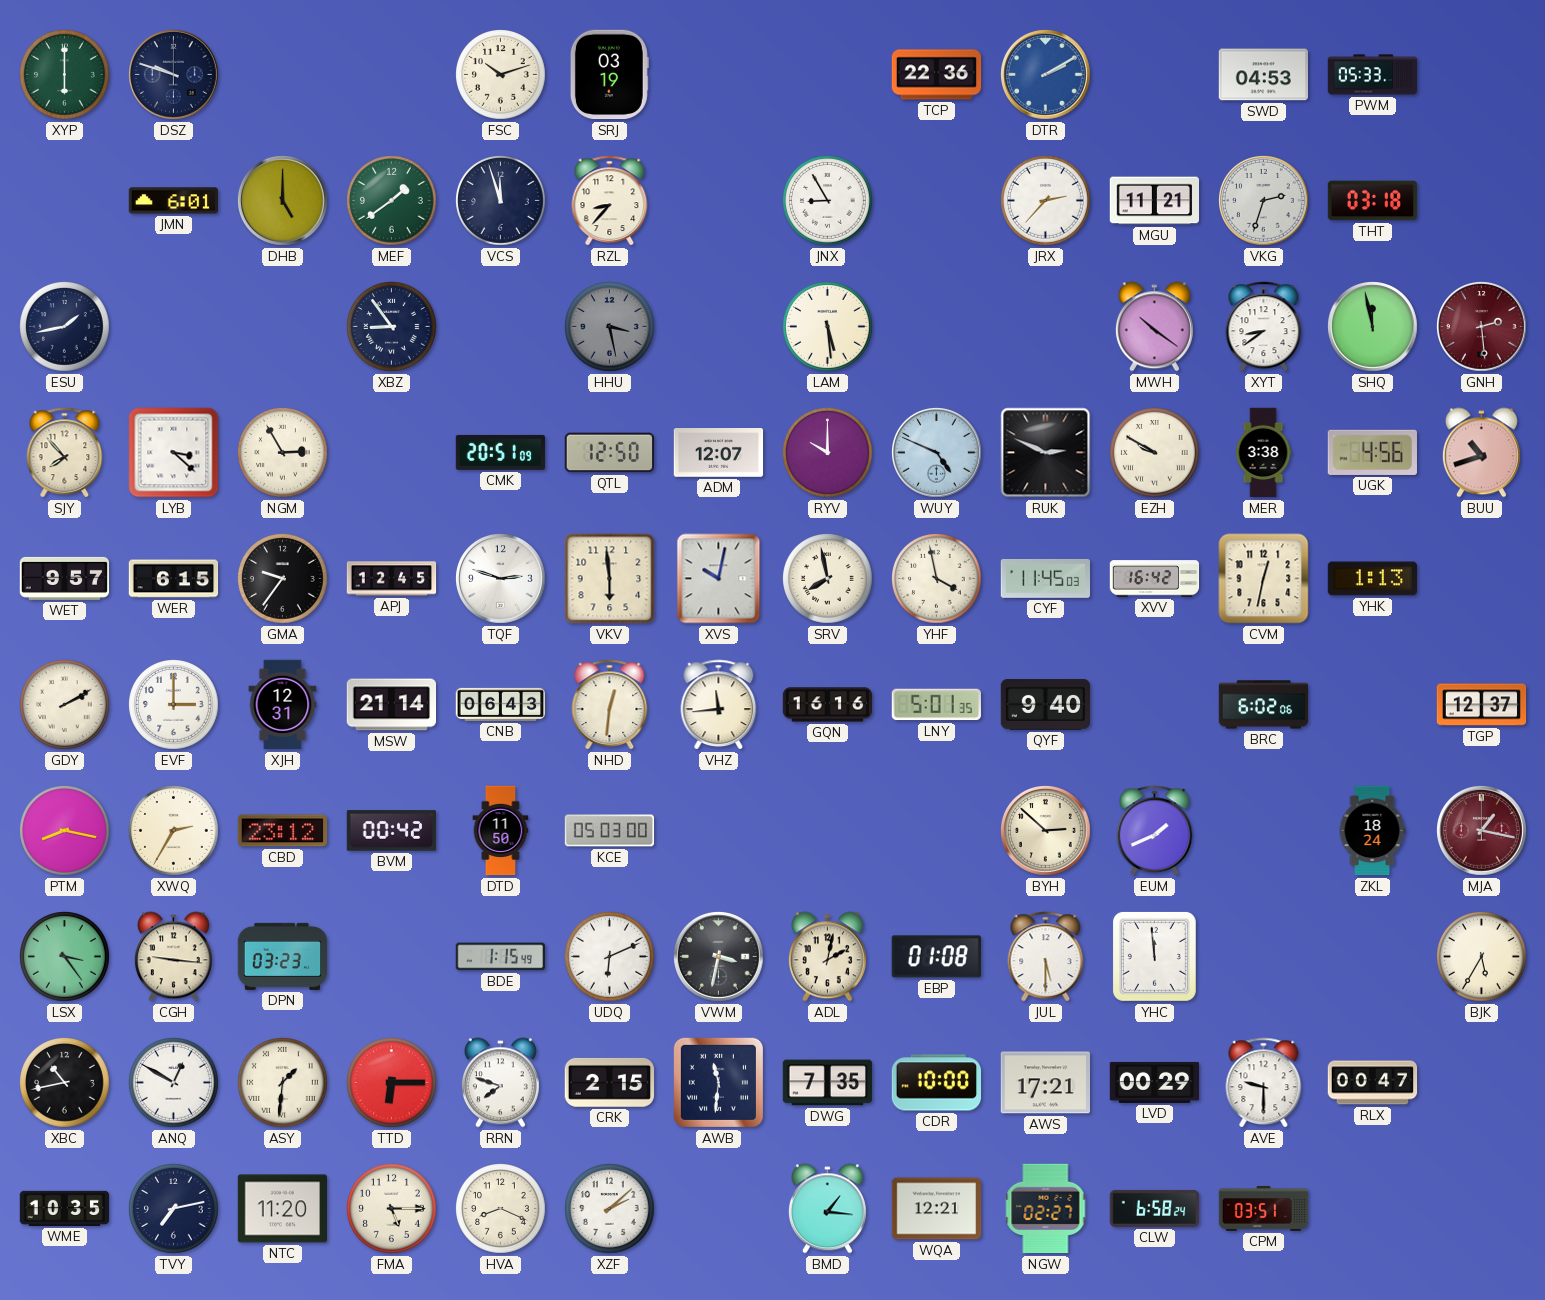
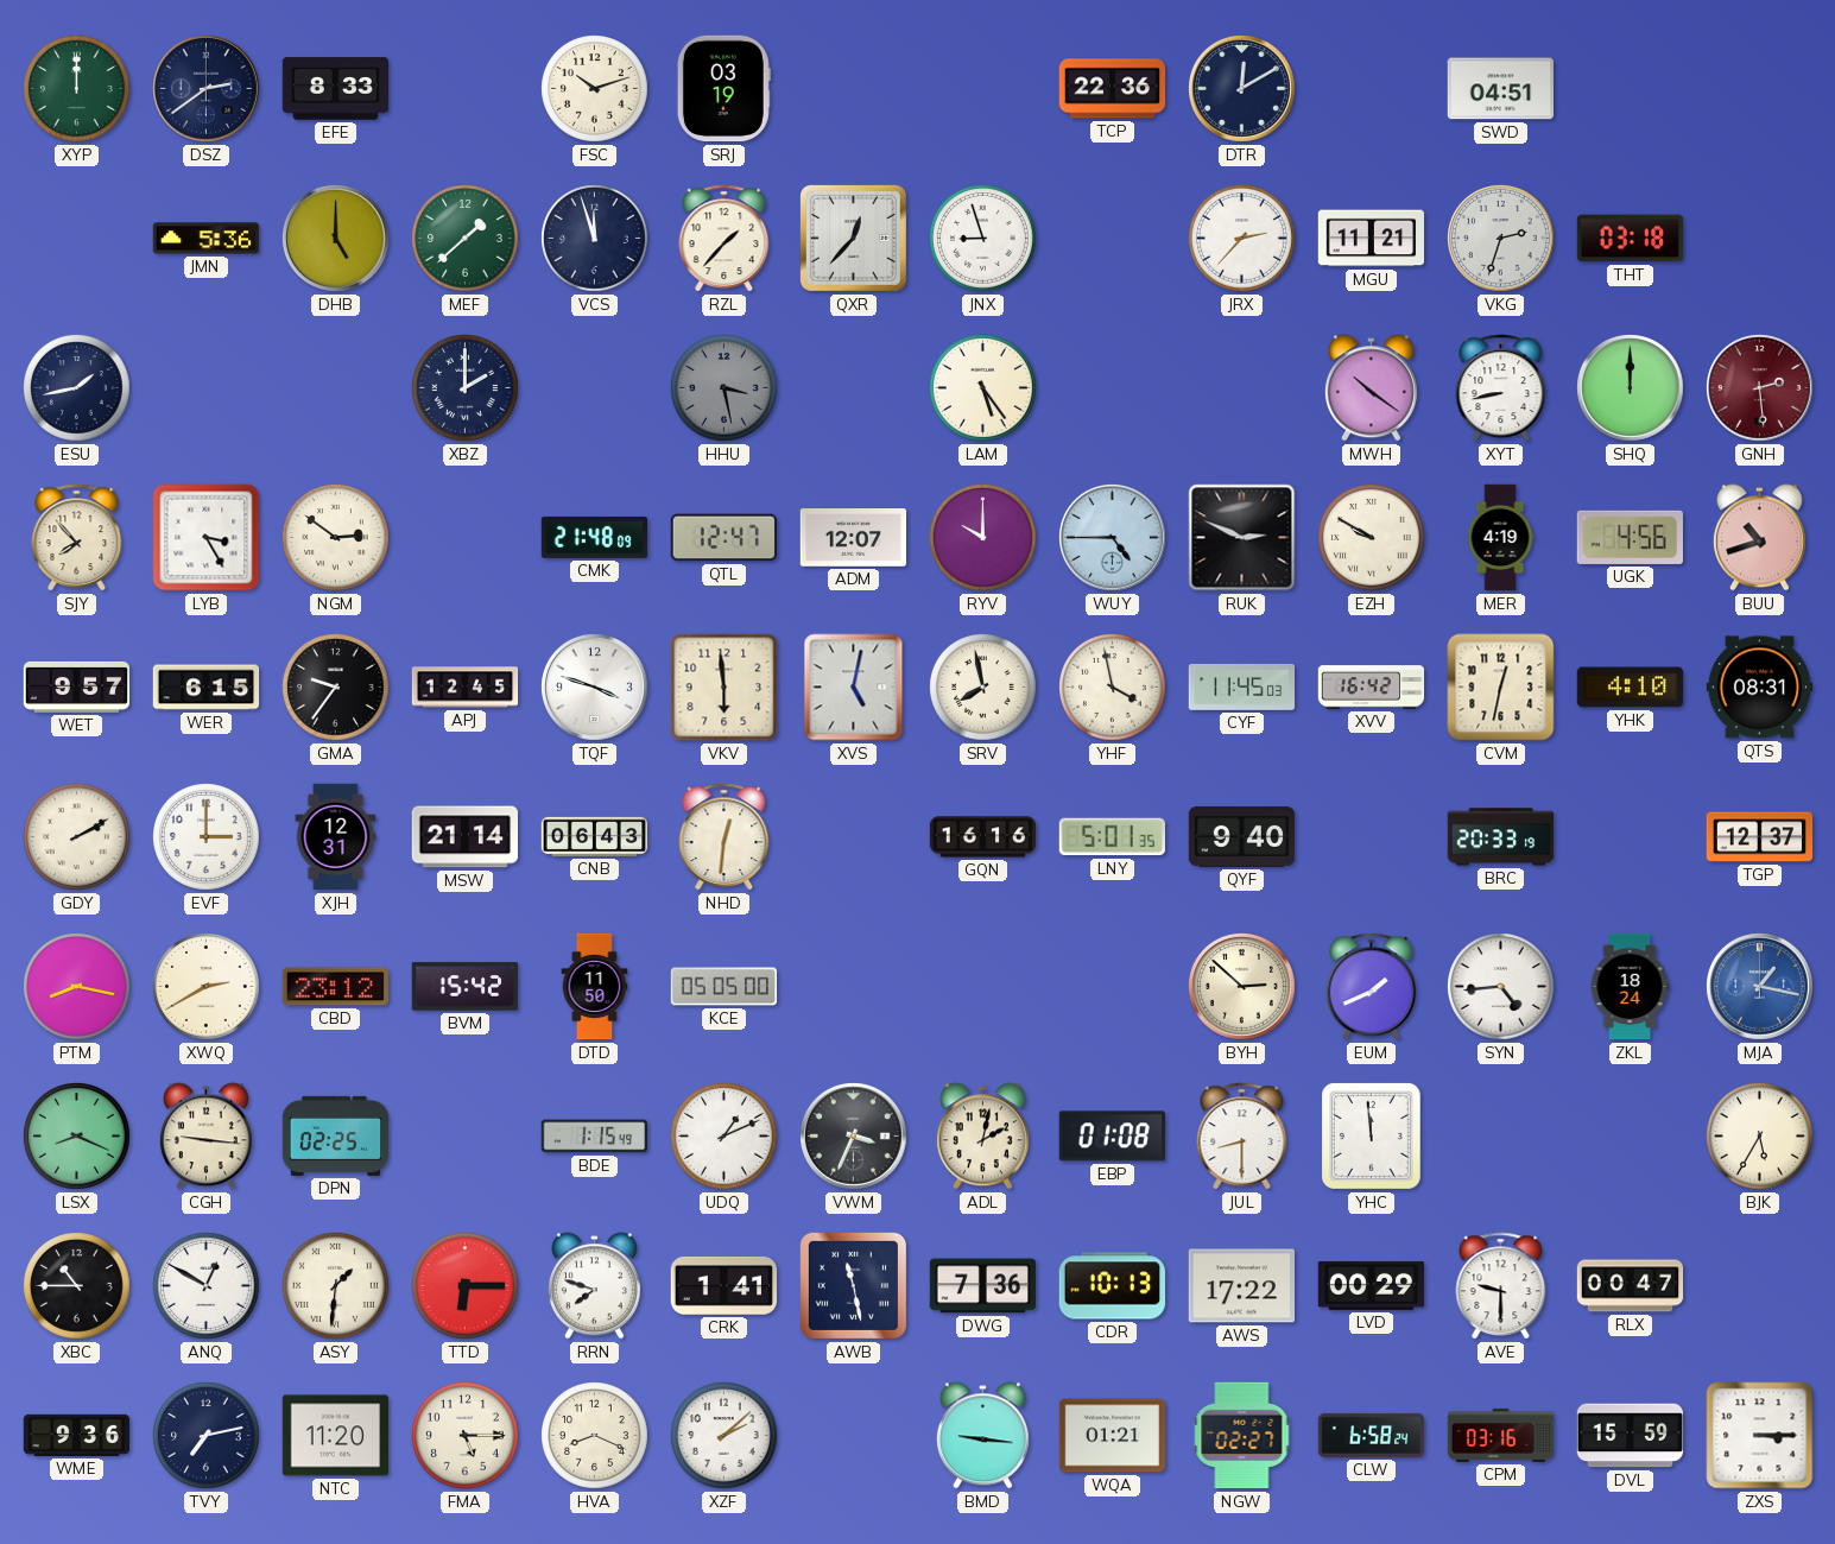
XYP: 6:00 -> 12:00 (77, 89)
DSZ: 9:48 -> 2:39 (207, 89)
EFE: none -> 8:33 (336, 89)
DTR: 2:10 -> 12:10 (1242, 89)
DTR dial: blue -> navy (1242, 89)
SWD: 04:53 -> 04:51 (1500, 89)
PWM: 05:33 -> none (1373, 75)
JMN: 6:01 -> 5:36 (207, 239)
MEF: 1:39 -> 1:38 (466, 239)
RZL: 8:37 -> 1:37 (724, 239)
QXR: none -> 12:37 (853, 238)
JNX: 8:55 -> 8:57 (983, 239)
XBZ: 8:54 -> 2:00 (466, 388)
LAM: 5:29 -> 5:24 (983, 388)
XYT: 8:39 -> 8:43 (1501, 388)
SHQ: 11:58 -> 12:00 (1631, 388)
LYB: 3:22 -> 3:25 (207, 538)
NGM: 2:55 -> 2:51 (336, 538)
CMK: 20:51 -> 21:48 (595, 537)
QTL: 12:50 -> 12:47 (723, 538)
WUY: 4:49 -> 4:45 (1113, 538)
MER: 3:38 -> 4:19 (1500, 538)
TQF: 2:48 -> 3:48 (595, 688)
XVS: 10:02 -> 5:02 (854, 688)
YHK: 1:13 -> 4:10 (1631, 688)
QTS: none -> 08:31 (1760, 688)
VHZ: 11:44 -> none (719, 705)
BRC: 6:02 -> 20:33 (1501, 837)
XWQ: 2:35 -> 2:40 (207, 987)
BVM: 00:42 -> 15:42 (464, 987)
KCE: 05:03 -> 05:05 (724, 987)
SYN: none -> 4:44 (1501, 987)
MJA dial: burgundy -> blue (1760, 987)
LSX: 3:24 -> 8:19 (77, 1137)
DPN: 03:23 -> 02:25 (336, 1135)
UDQ: 6:11 -> 1:11 (724, 1137)
VWM: 3:32 -> 3:34 (854, 1137)
JUL: 5:30 -> 8:30 (1242, 1137)
XBC: 10:43 -> 10:45 (77, 1286)
CRK: 2:15 -> 1:41 (724, 1285)
AWB: 11:31 -> 11:28 (853, 1285)
DWG: 7:35 -> 7:36 (983, 1286)
CDR: 10:00 -> 10:13 (1113, 1286)
AWS: 17:21 -> 17:22 (1241, 1286)
WME: 10:35 -> 9:36 (77, 1435)
BMD: 1:16 -> 9:16 (982, 1436)
WQA: 12:21 -> 01:21 (1113, 1436)
CPM: 03:51 -> 03:16 (1501, 1435)
DVL: none -> 15:59 (1631, 1436)
ZXS: none -> 3:15 (1760, 1436)
